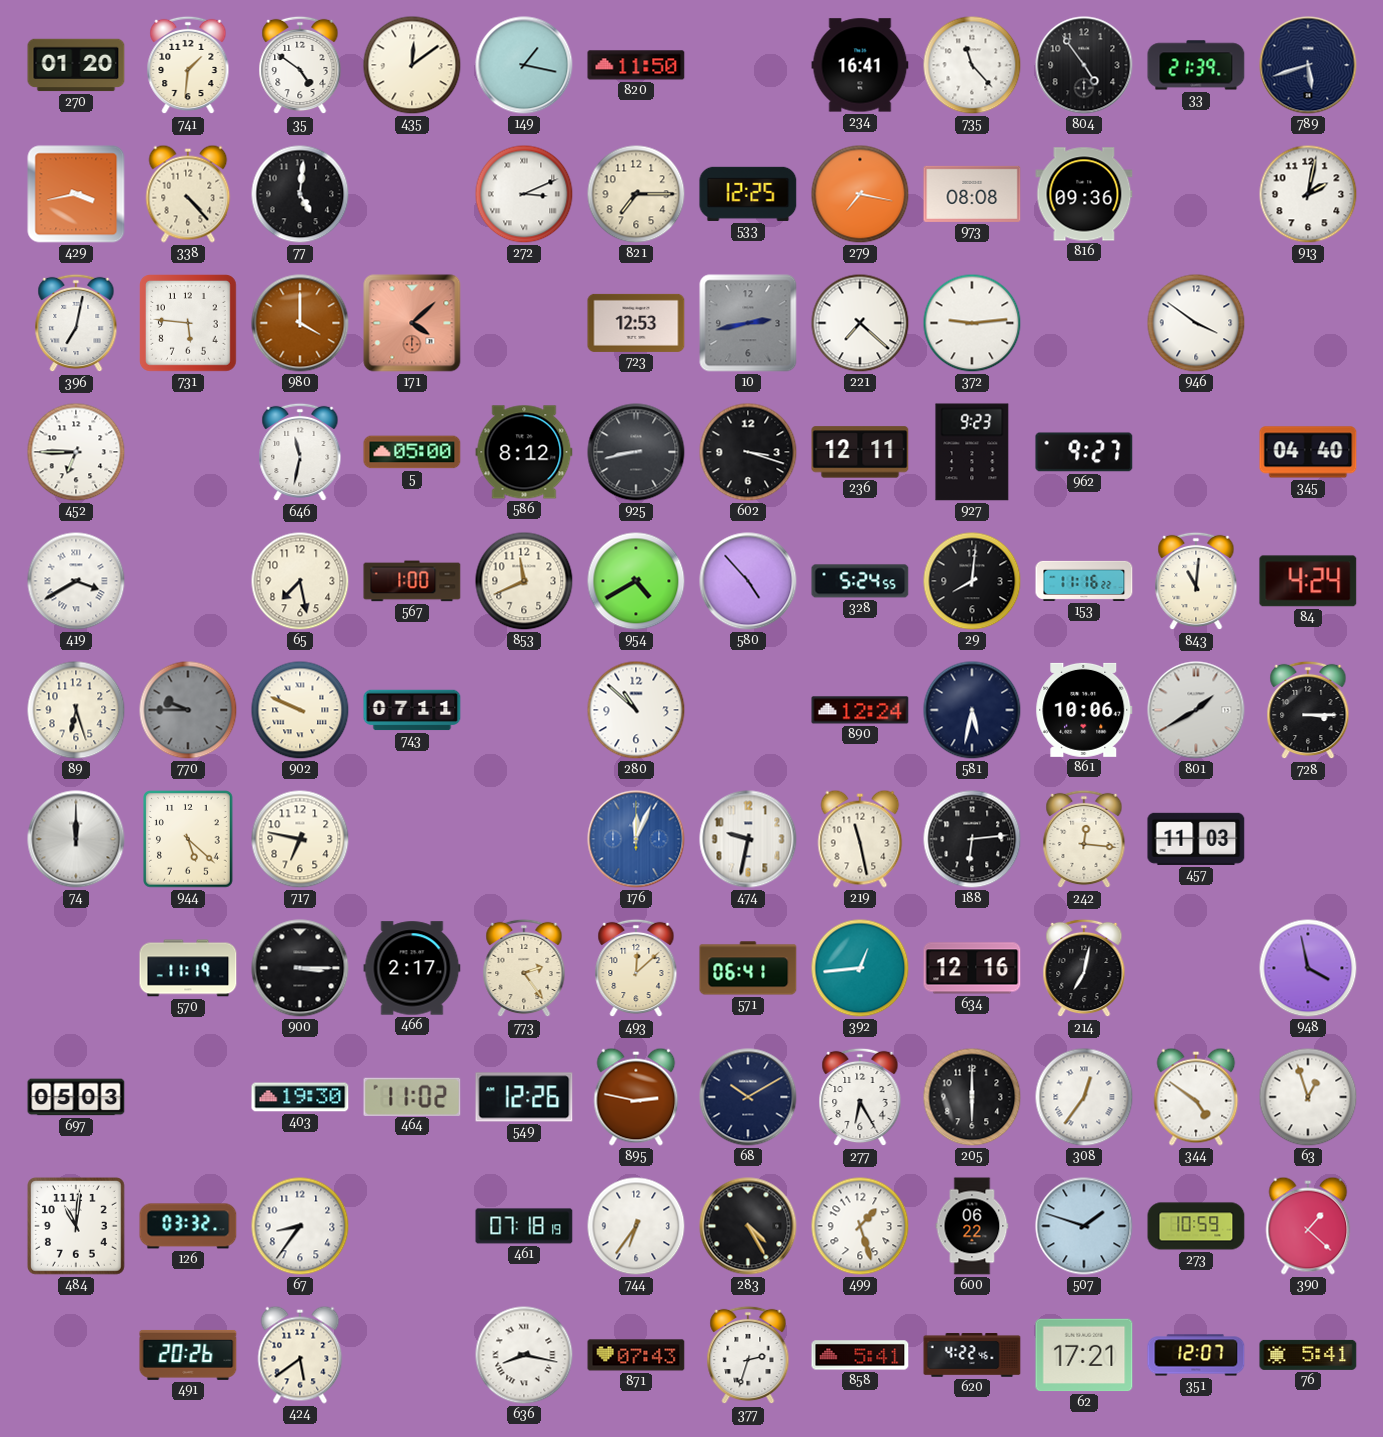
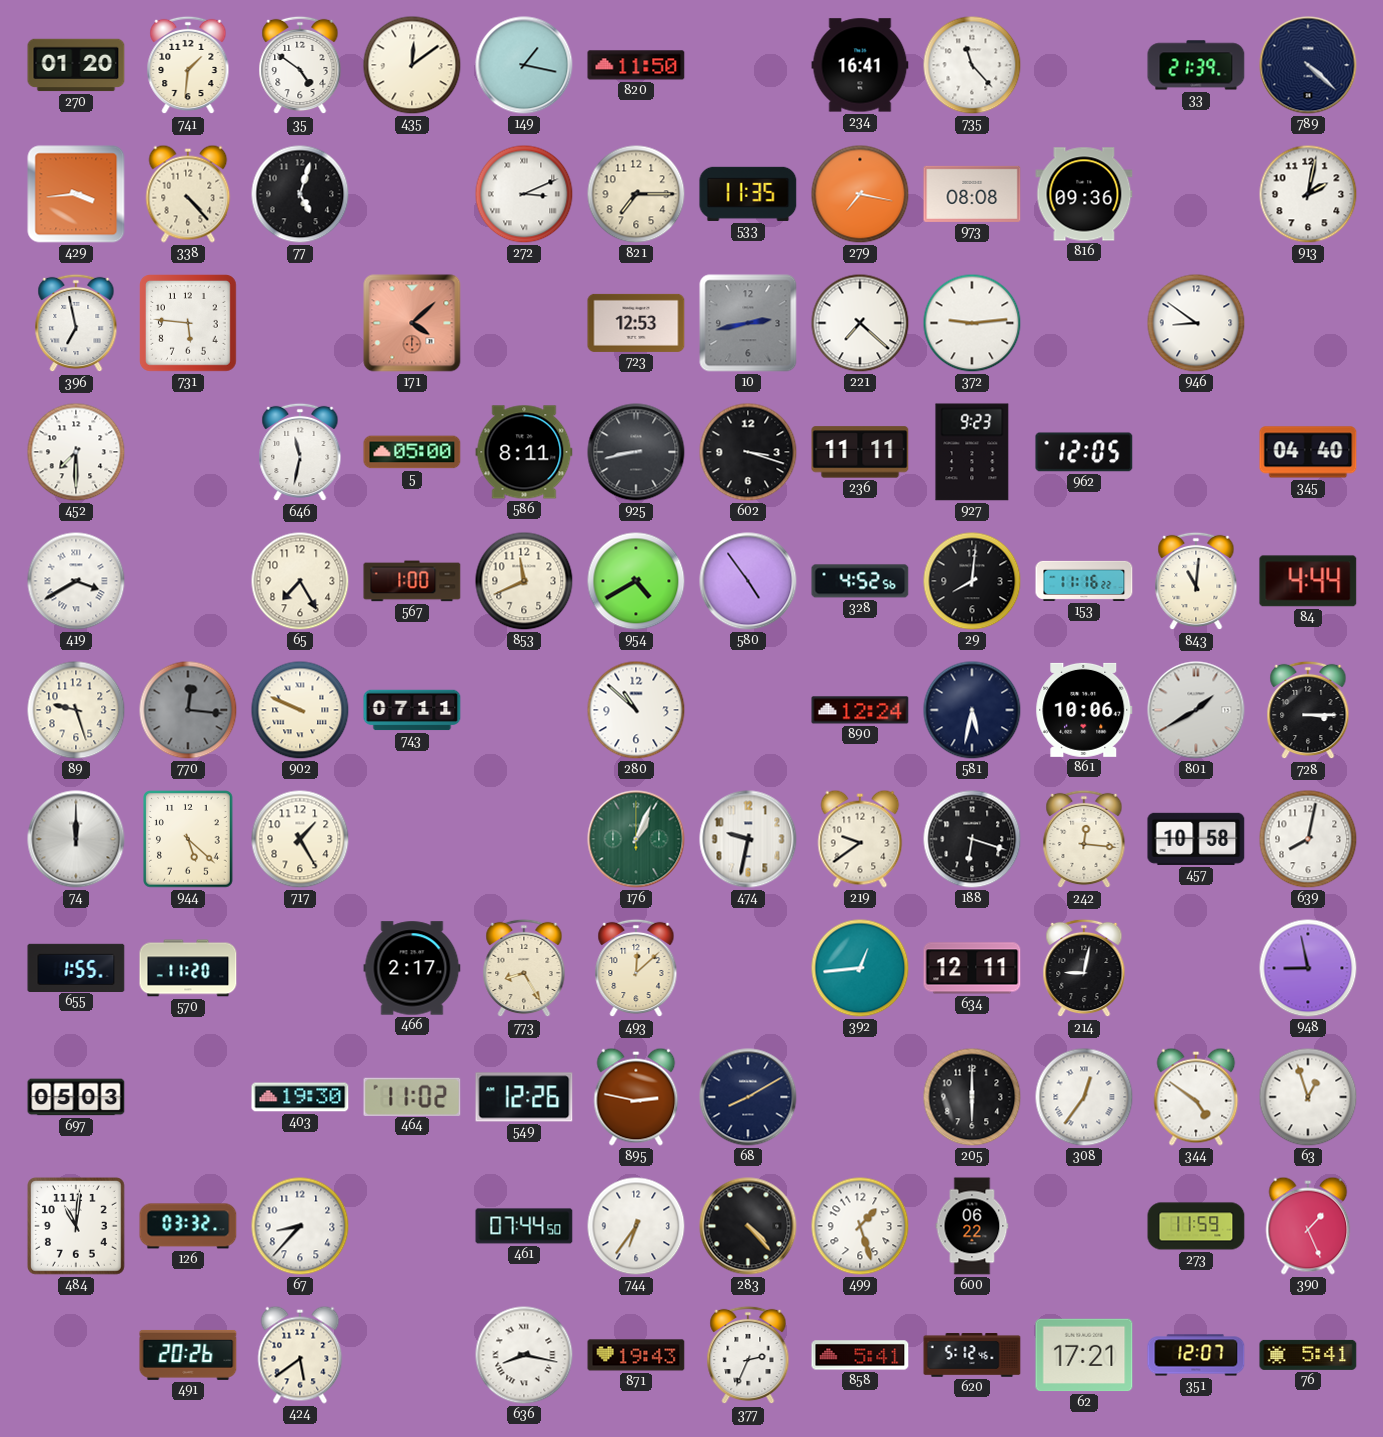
804: 4:54 -> none (1084, 65)
789: 5:42 -> 4:22 (1308, 65)
429: 3:43 -> 3:44 (76, 194)
77: 5:01 -> 5:03 (300, 194)
533: 12:25 -> 11:35 (748, 194)
396: 7:02 -> 6:58 (76, 323)
980: 4:00 -> none (300, 323)
946: 3:51 -> 8:51 (1196, 323)
452: 6:45 -> 7:30 (76, 452)
586: 8:12 -> 8:11 (524, 452)
236: 12:11 -> 11:11 (860, 452)
962: 9:27 -> 12:05 (1084, 452)
65: 7:28 -> 7:25 (300, 581)
580: 4:53 -> 4:54 (748, 581)
328: 5:24 -> 4:52 (860, 581)
84: 4:24 -> 4:44 (1308, 581)
89: 6:27 -> 9:27 (76, 710)
770: 9:45 -> 12:16 (188, 710)
717: 6:47 -> 1:25 (300, 839)
176: 12:04 -> 1:04 (636, 839)
176 dial: blue -> green (636, 839)
219: 11:28 -> 9:39 (860, 839)
188: 6:14 -> 6:18 (972, 839)
457: 11:03 -> 10:58 (1196, 839)
639: none -> 8:02 (1308, 839)
655: none -> 1:55 (76, 967)
570: 11:19 -> 11:20 (188, 968)
900: 3:15 -> none (300, 968)
773: 2:24 -> 8:25 (524, 968)
571: 06:41 -> none (748, 968)
634: 12:16 -> 12:11 (972, 968)
214: 7:02 -> 9:02 (1084, 968)
948: 3:58 -> 8:58 (1308, 968)
68: 10:10 -> 8:10 (748, 1097)
277: 6:25 -> none (860, 1097)
67: 8:36 -> 8:37 (300, 1226)
461: 07:18 -> 07:44 (524, 1226)
283: 4:25 -> 4:23 (748, 1226)
507: 1:48 -> none (1084, 1226)
273: 10:59 -> 11:59 (1196, 1226)
390: 1:22 -> 1:26 (1308, 1226)
871: 07:43 -> 19:43 (636, 1355)
377: 2:33 -> 2:34 (748, 1355)
620: 4:22 -> 5:12 (972, 1355)
